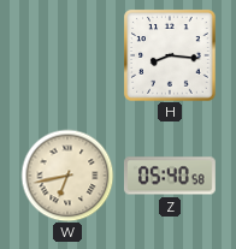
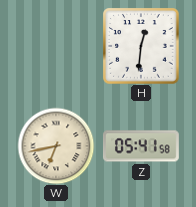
H: 8:16 -> 12:31 (141, 46)
Z: 05:40 -> 05:41 (141, 146)
